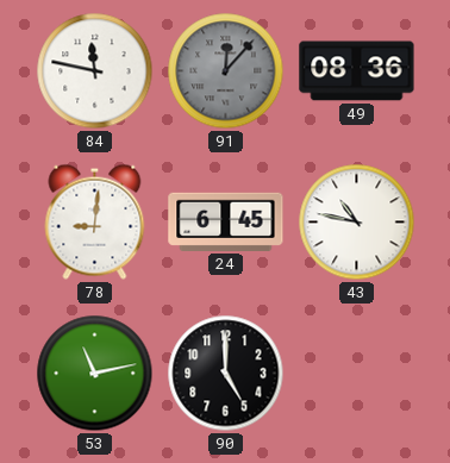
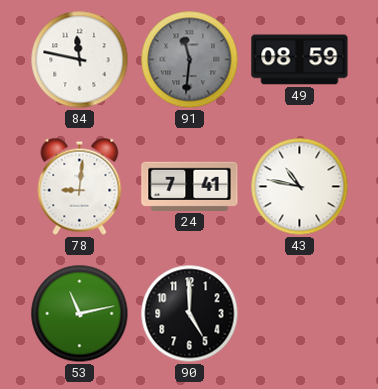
91: 12:07 -> 11:31 (190, 60)
49: 08:36 -> 08:59 (300, 60)
24: 6:45 -> 7:41 (190, 186)
